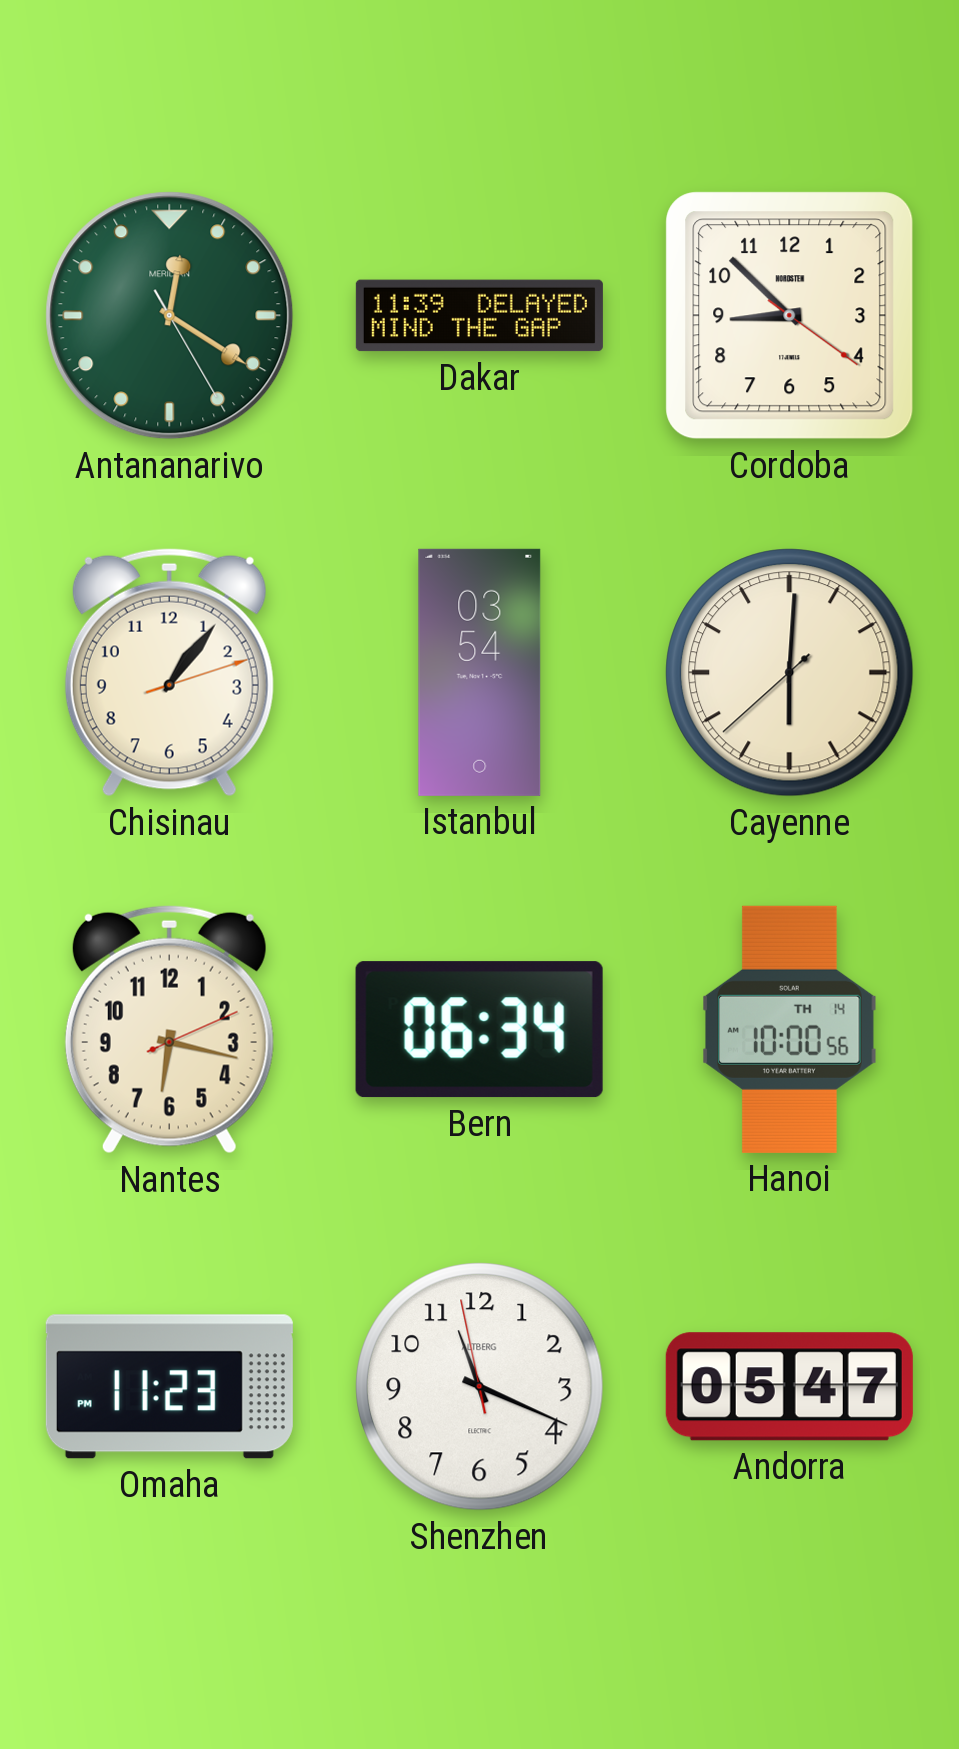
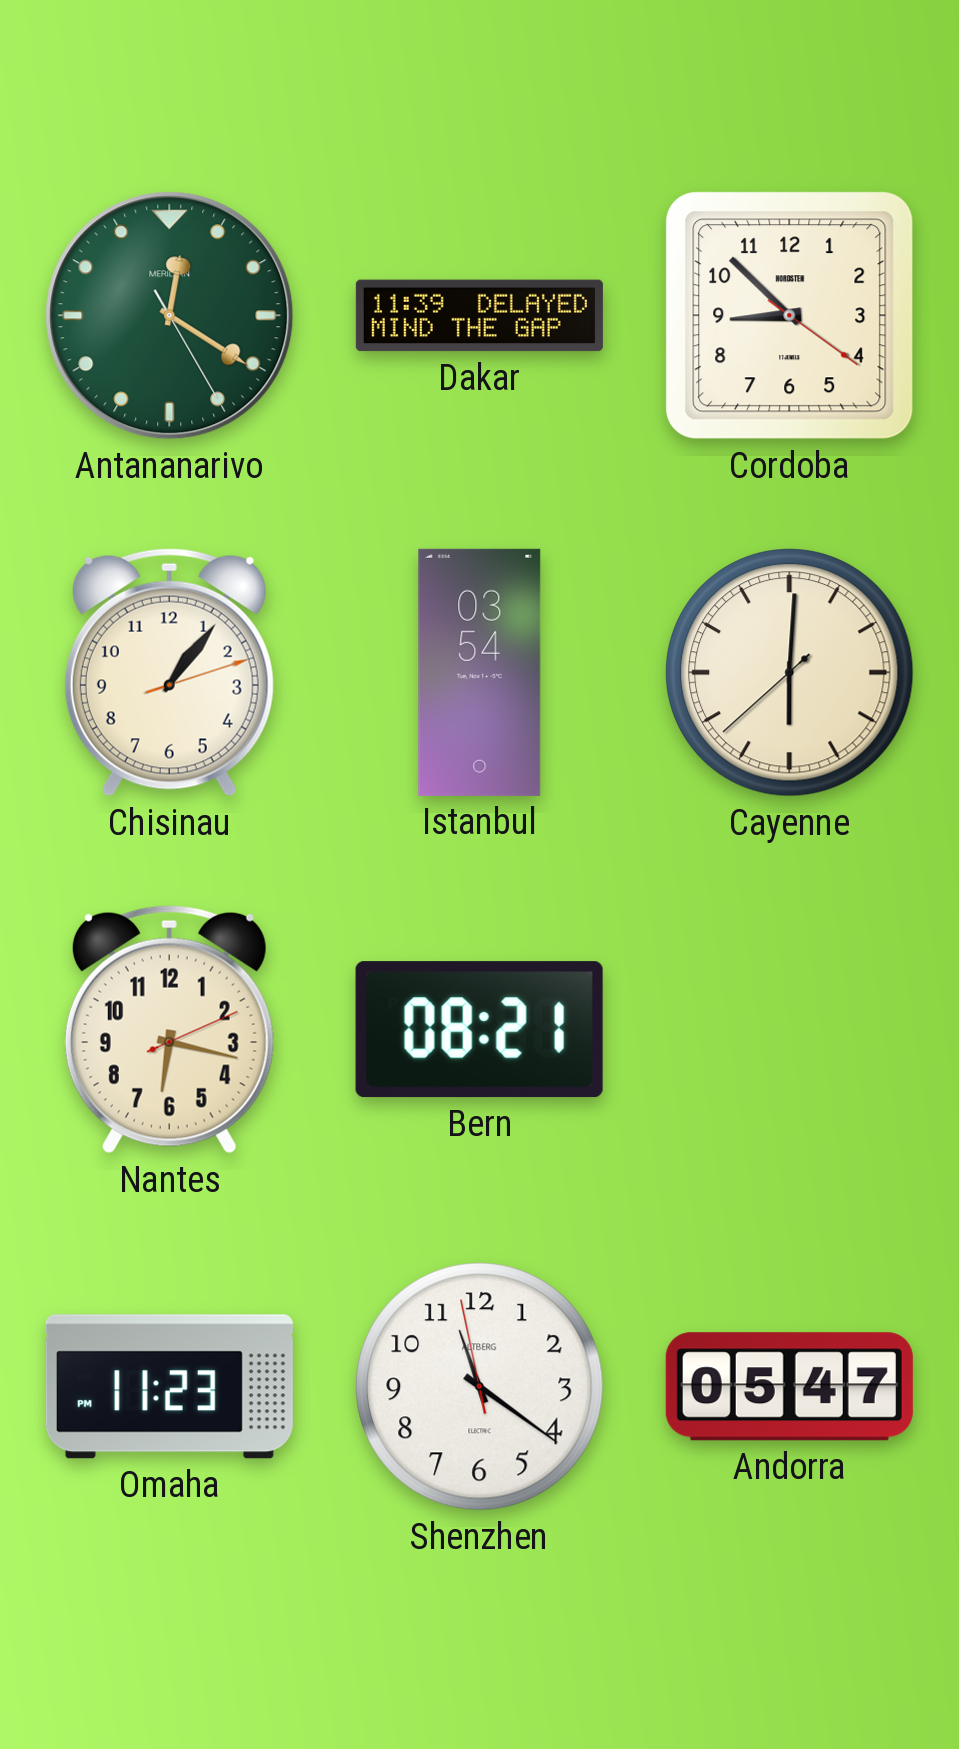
Bern: 06:34 -> 08:21 (479, 1030)
Hanoi: 10:00 -> none (790, 1029)
Shenzhen: 11:18 -> 11:20 (480, 1387)
